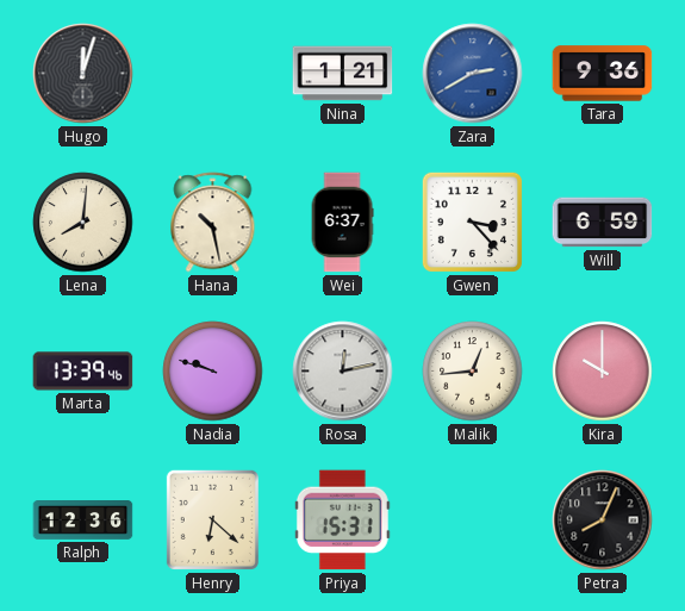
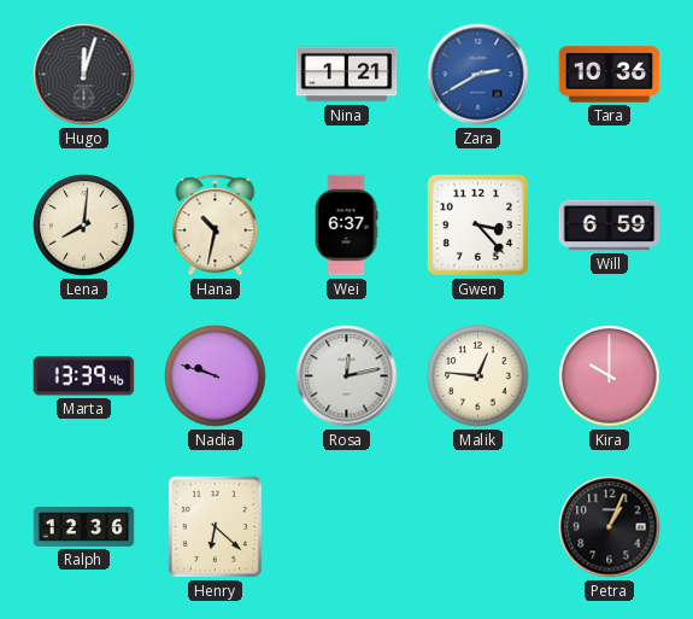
Tara: 9:36 -> 10:36 (610, 75)
Hana: 10:28 -> 10:32 (216, 226)
Malik: 12:44 -> 12:46 (478, 376)
Priya: 15:31 -> none (342, 520)
Petra: 8:04 -> 1:04 (610, 527)
